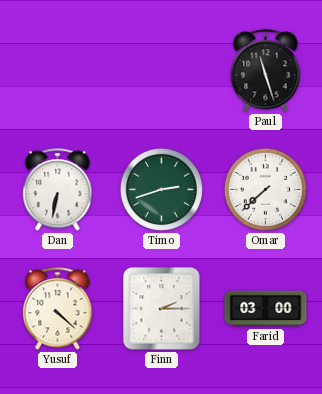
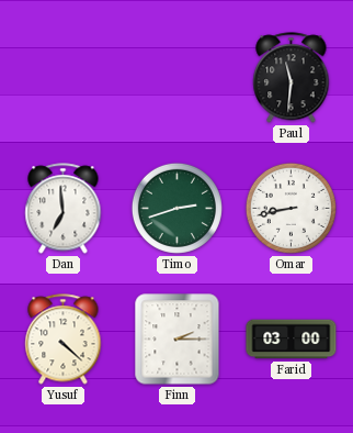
Paul: 11:27 -> 11:31 (292, 78)
Dan: 6:32 -> 6:59 (64, 209)
Omar: 7:38 -> 8:43 (291, 208)
